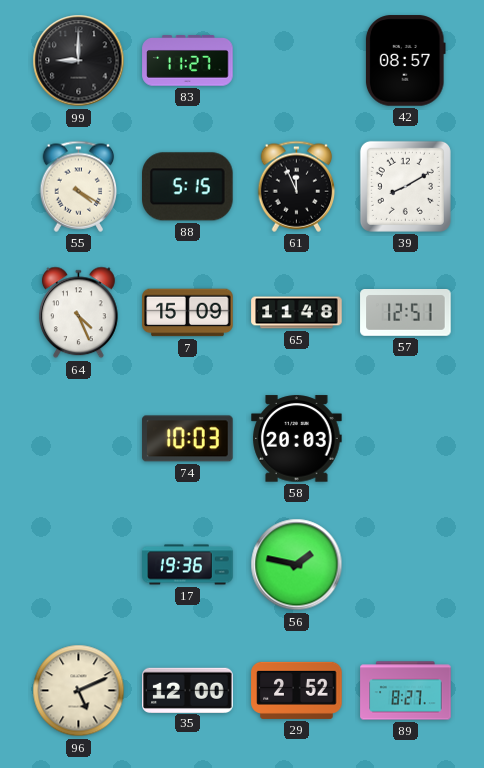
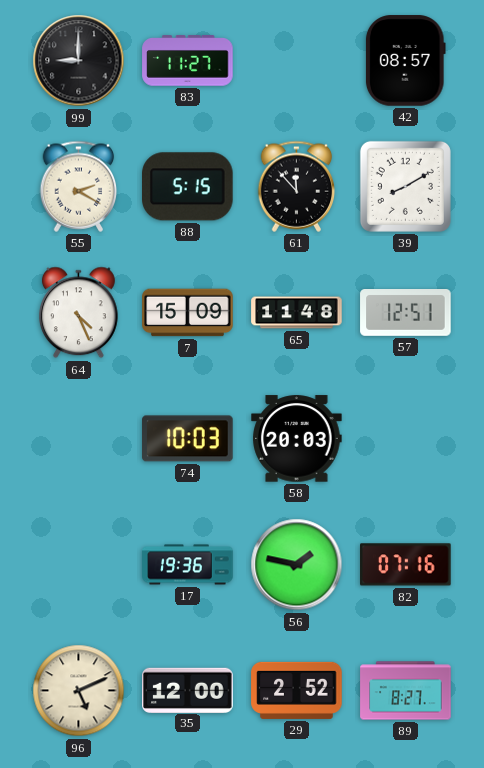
55: 4:20 -> 2:20 (79, 186)
61: 11:56 -> 11:53 (297, 186)
82: none -> 07:16 (406, 565)
